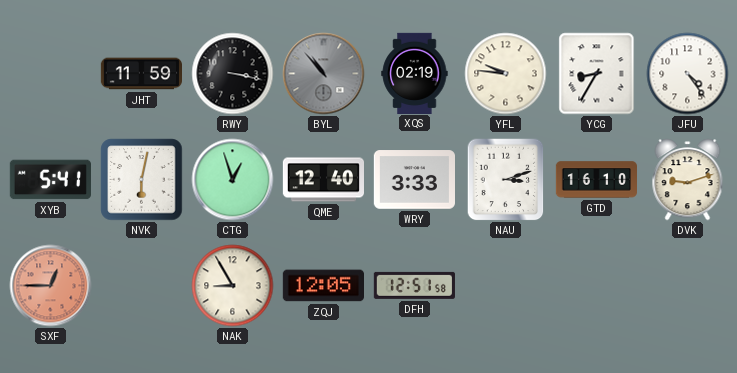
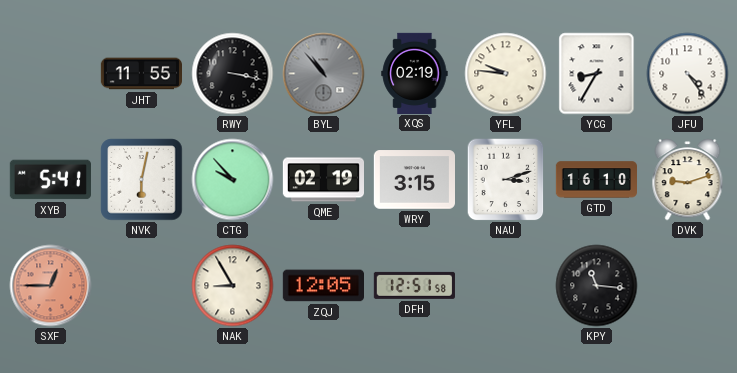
JHT: 11:59 -> 11:55 (141, 74)
CTG: 12:57 -> 9:53 (233, 180)
QME: 12:40 -> 02:19 (323, 180)
WRY: 3:33 -> 3:15 (414, 180)
KPY: none -> 11:16 (597, 286)
